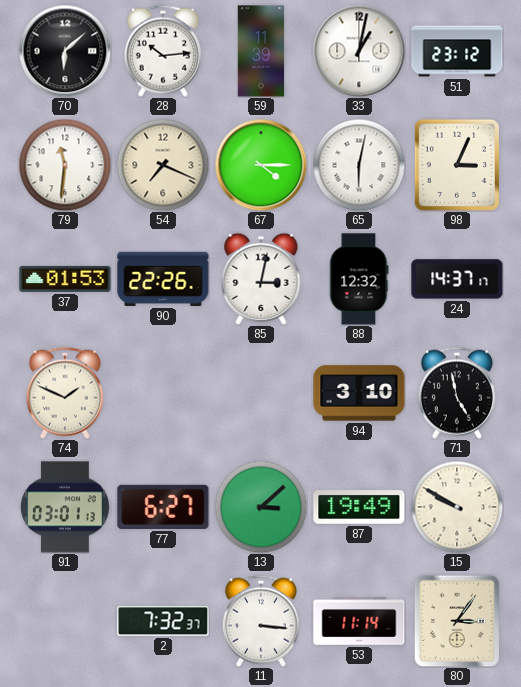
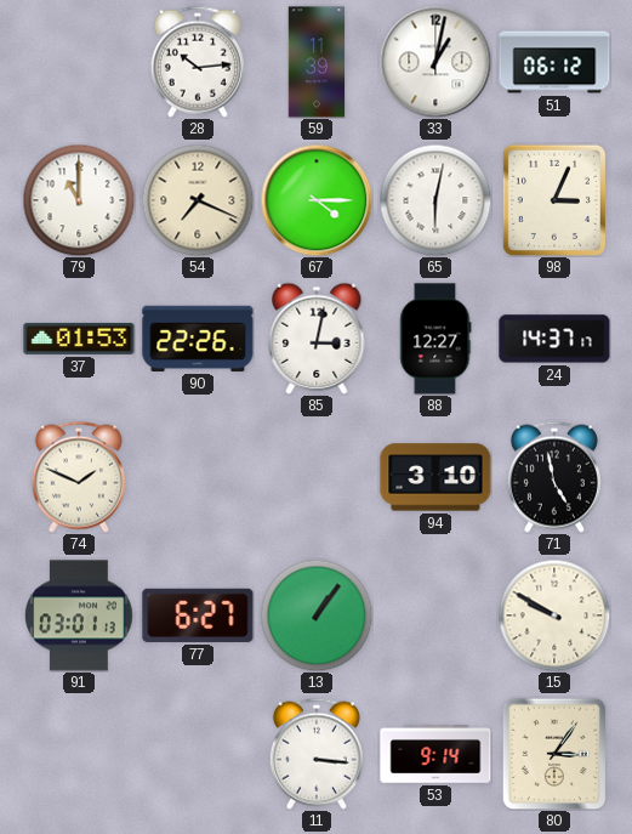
70: 6:08 -> none (65, 51)
51: 23:12 -> 06:12 (554, 62)
79: 11:31 -> 11:00 (79, 200)
88: 12:32 -> 12:27 (435, 339)
13: 3:08 -> 1:06 (317, 615)
87: 19:49 -> none (359, 508)
2: 7:32 -> none (163, 621)
53: 11:14 -> 9:14 (435, 754)
